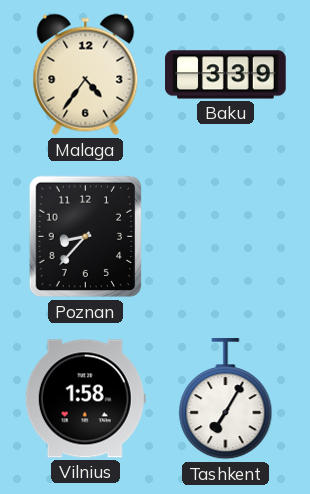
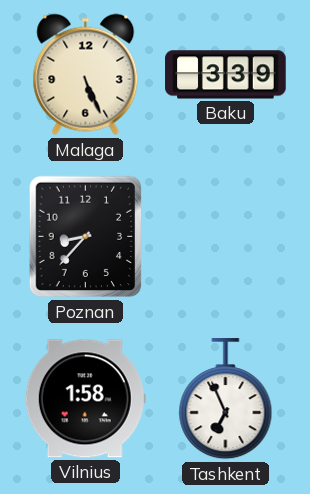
Malaga: 4:36 -> 5:26 (86, 75)
Tashkent: 7:05 -> 6:56 (226, 399)
